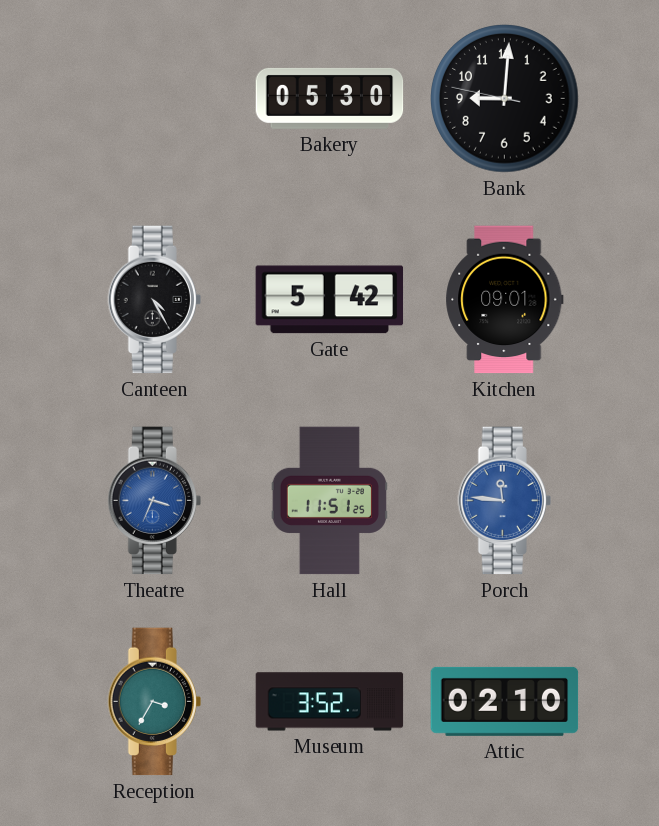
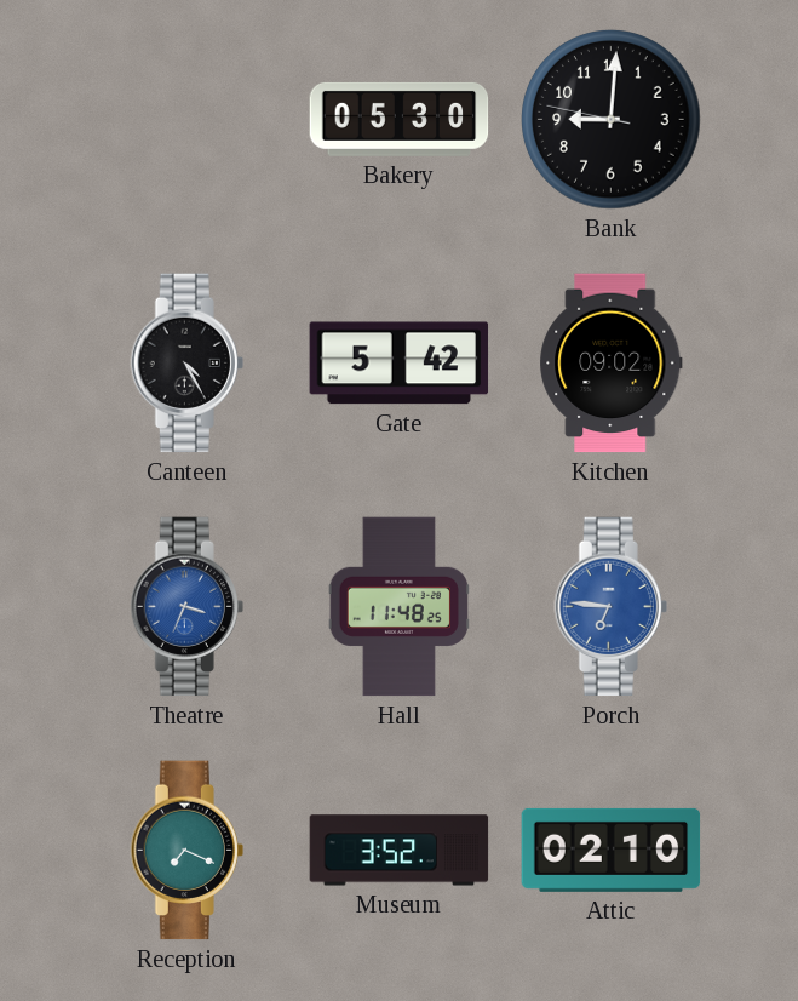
Kitchen: 09:01 -> 09:02 (612, 364)
Hall: 11:51 -> 11:48 (398, 607)
Porch: 11:46 -> 6:46 (610, 607)
Reception: 3:35 -> 7:19 (186, 851)
